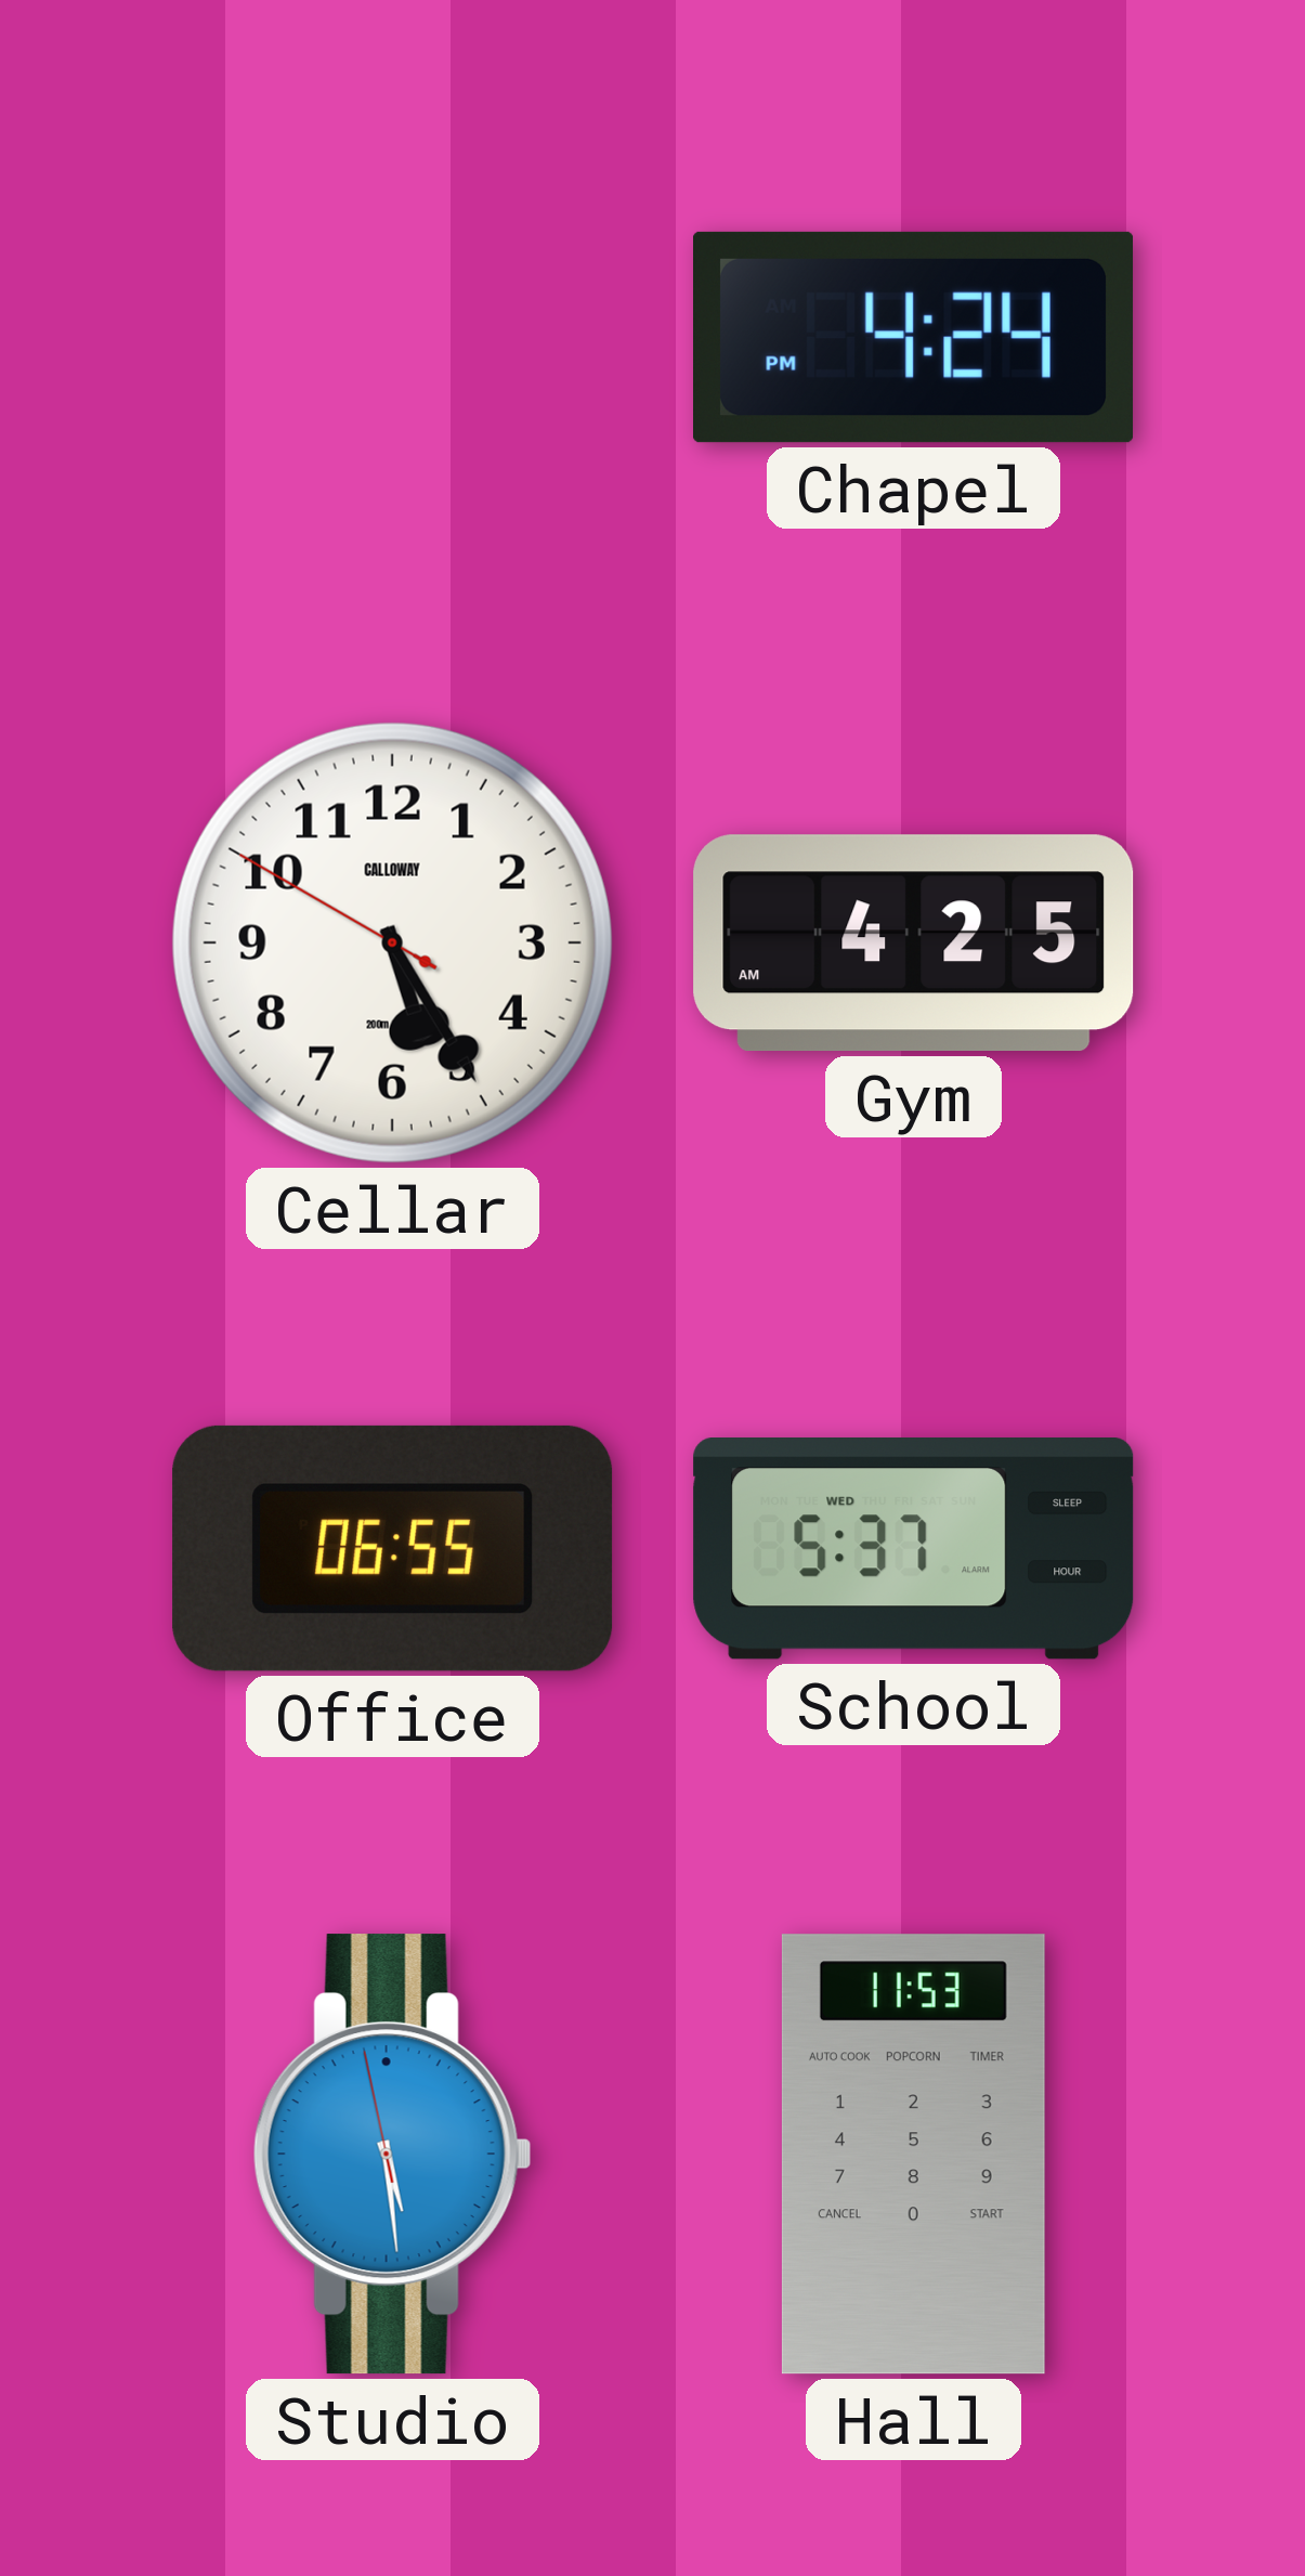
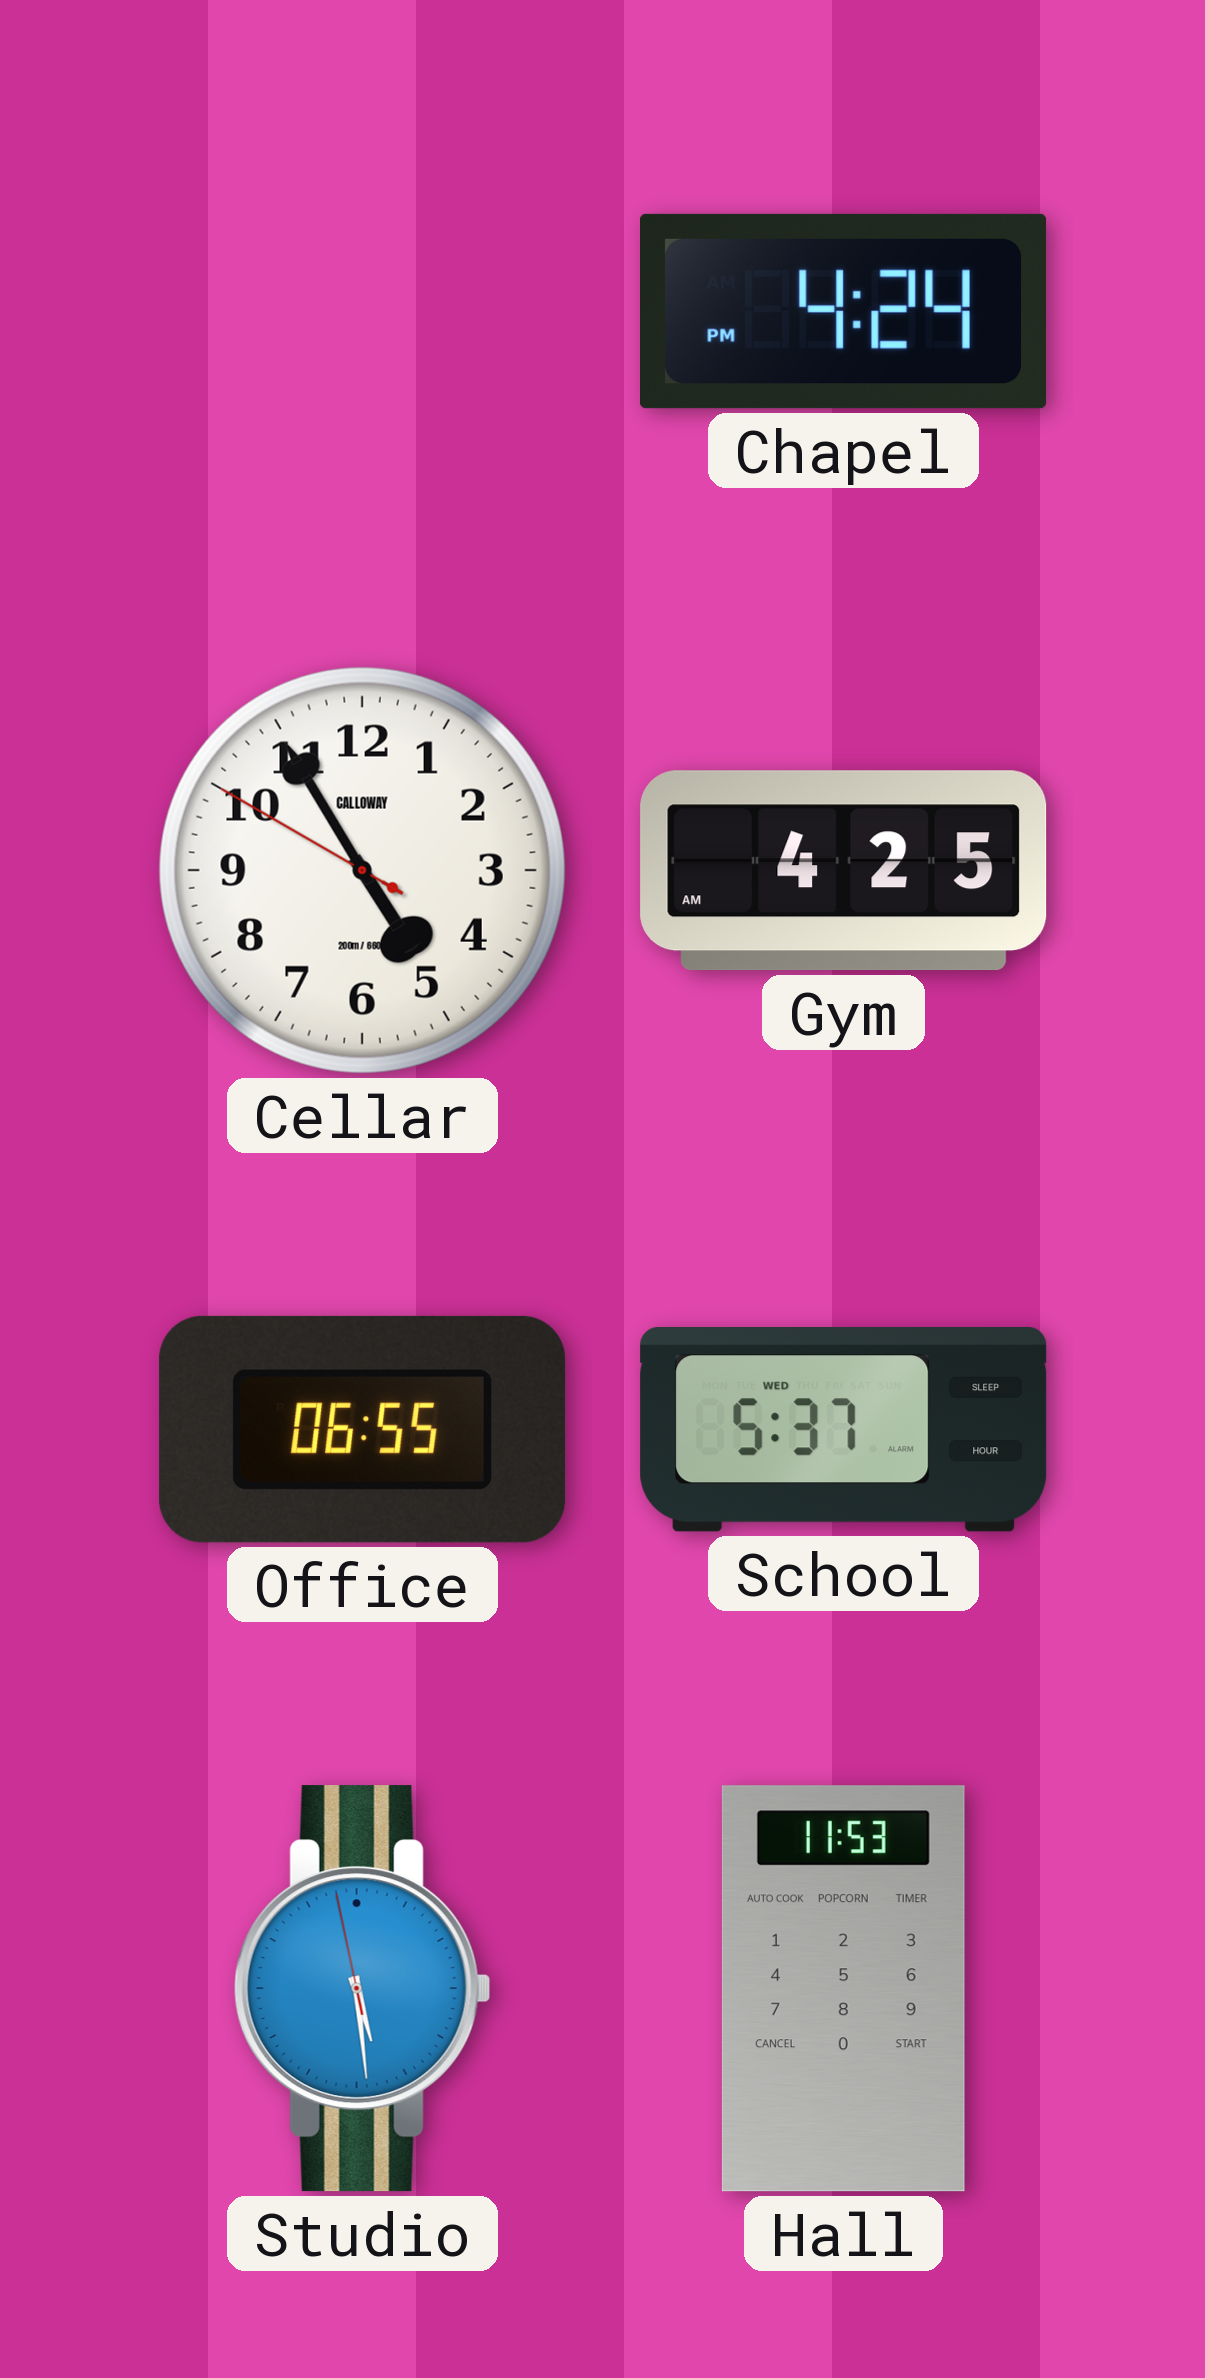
Cellar: 5:24 -> 4:54 (362, 870)
